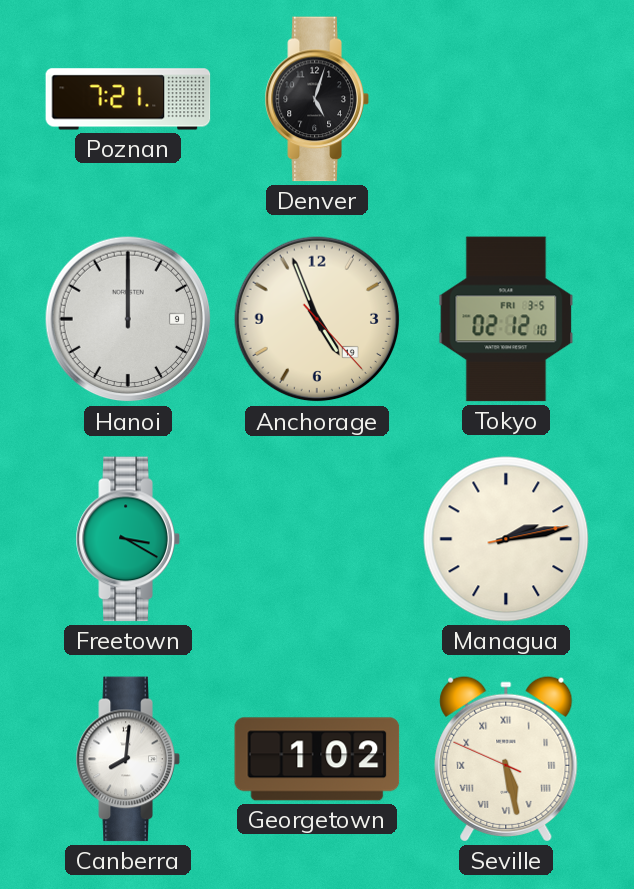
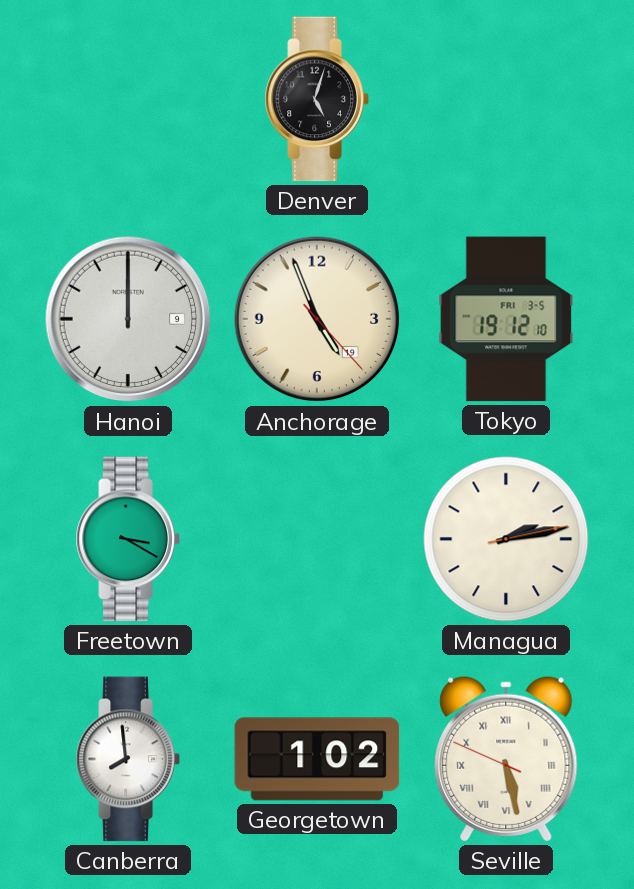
Poznan: 7:21 -> none (128, 99)
Tokyo: 02:12 -> 19:12 (506, 319)
Canberra: 8:01 -> 7:59 (128, 759)
